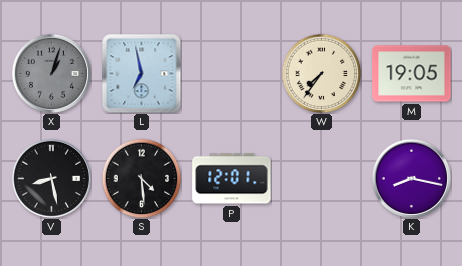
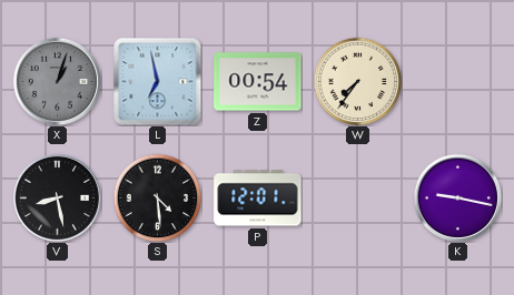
Z: none -> 00:54 (258, 82)
M: 19:05 -> none (412, 74)
K: 8:17 -> 9:17 (457, 197)
